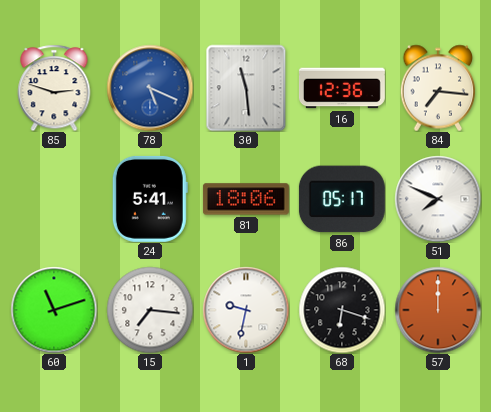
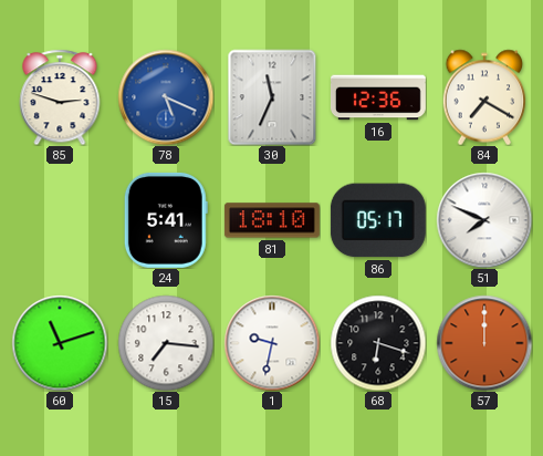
30: 11:29 -> 11:34 (272, 97)
84: 7:16 -> 7:20 (484, 97)
81: 18:06 -> 18:10 (272, 220)
